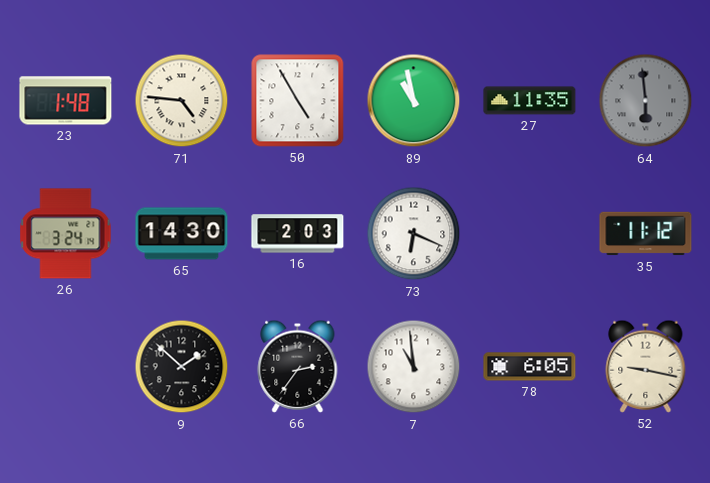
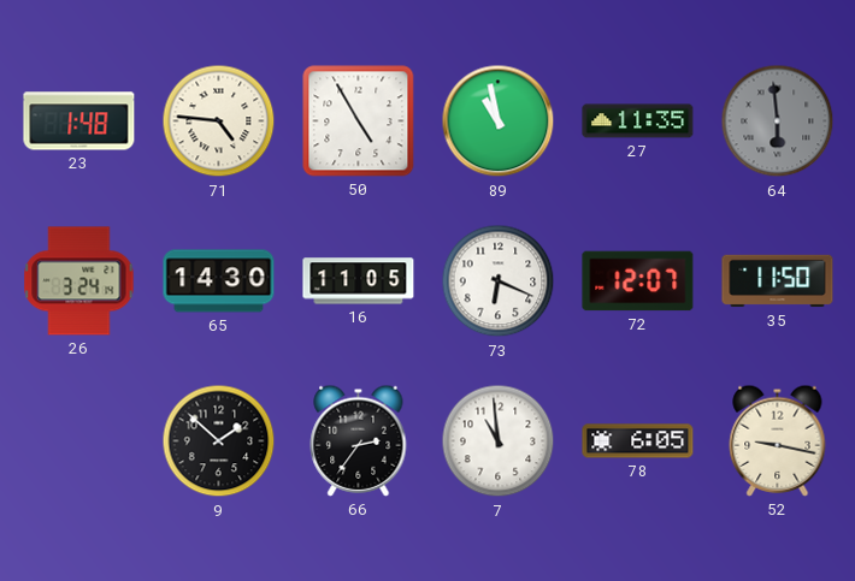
16: 2:03 -> 11:05 (359, 281)
72: none -> 12:07 (638, 281)
35: 11:12 -> 11:50 (778, 281)
